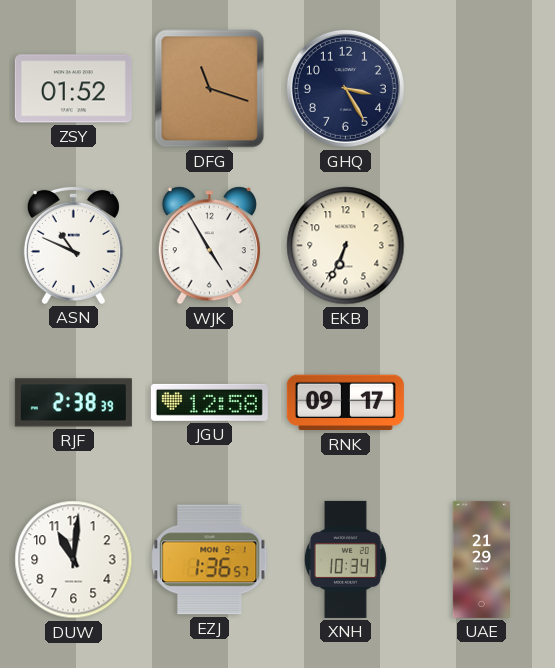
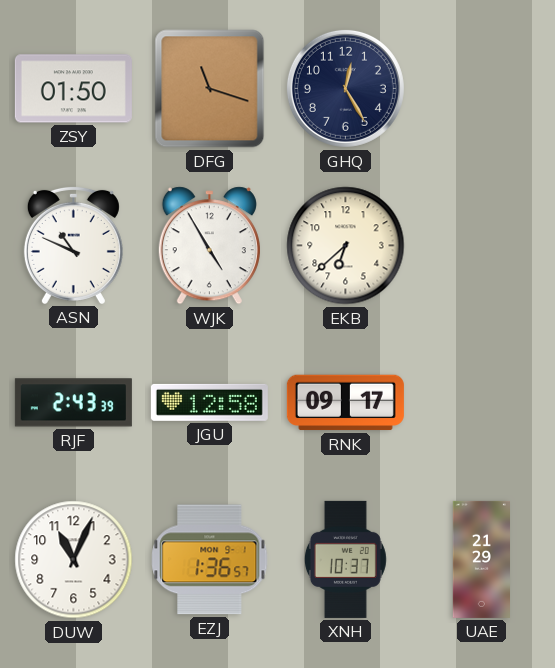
ZSY: 01:52 -> 01:50 (73, 89)
GHQ: 3:25 -> 12:25 (345, 88)
EKB: 6:34 -> 6:38 (346, 246)
RJF: 2:38 -> 2:43 (73, 403)
DUW: 11:01 -> 11:04 (74, 560)
XNH: 10:34 -> 10:37 (345, 559)
